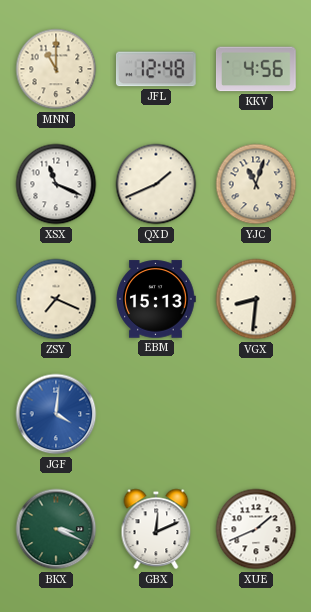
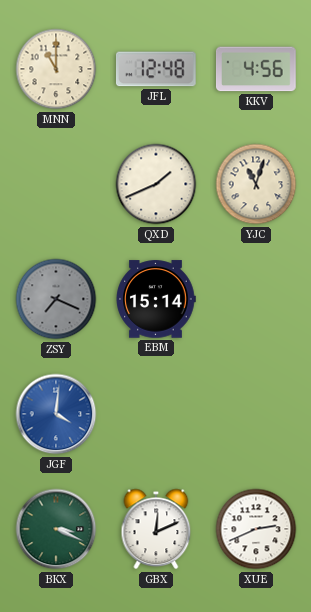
XSX: 11:19 -> none (56, 184)
ZSY dial: cream -> grey (56, 299)
EBM: 15:13 -> 15:14 (156, 299)
VGX: 8:31 -> none (256, 299)
XUE: 1:41 -> 2:41 (256, 529)
